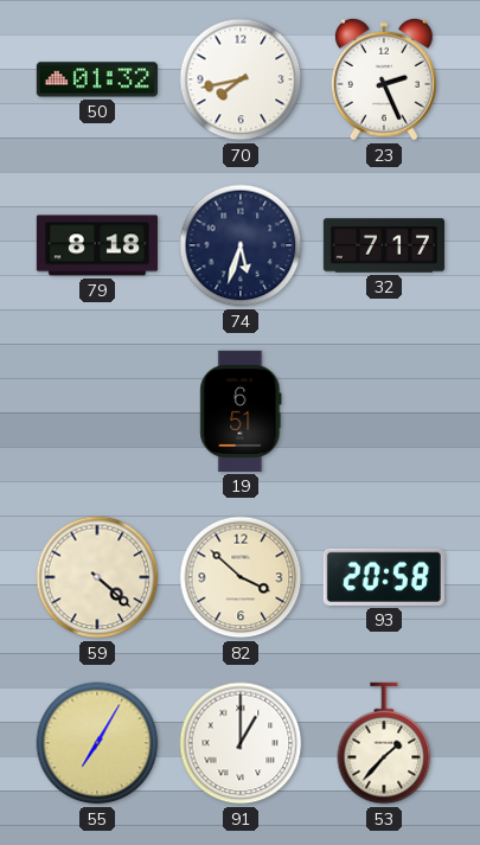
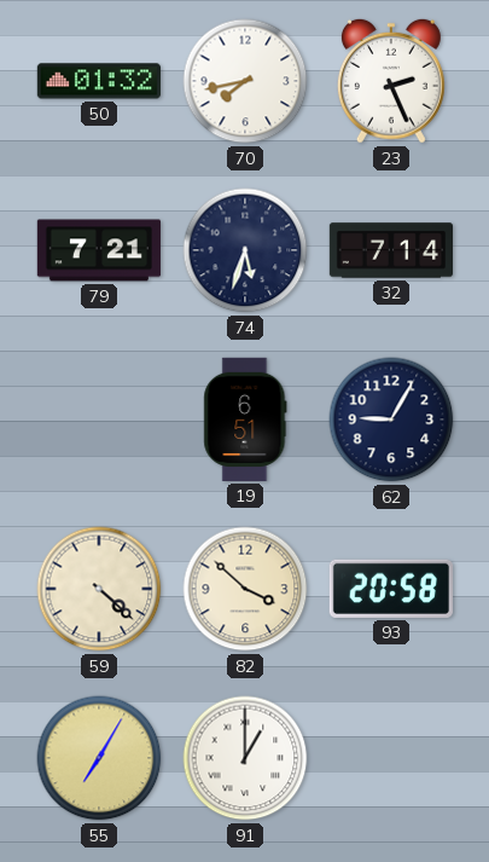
79: 8:18 -> 7:21 (99, 250)
32: 7:17 -> 7:14 (390, 250)
62: none -> 9:05 (391, 420)
53: 1:37 -> none (384, 743)
